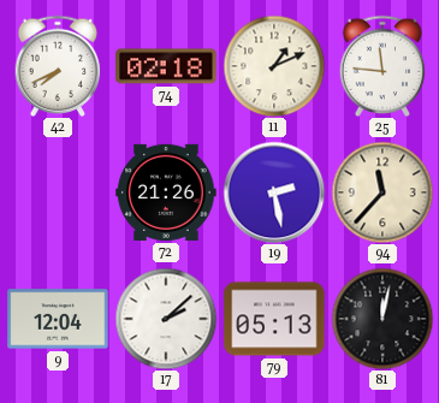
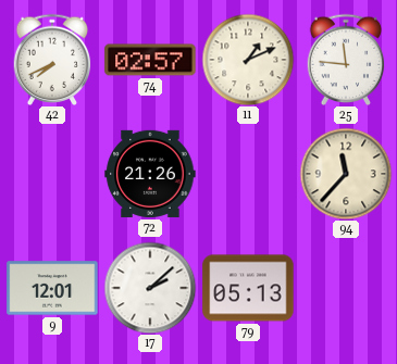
74: 02:18 -> 02:57 (150, 60)
19: 2:28 -> none (274, 192)
9: 12:04 -> 12:01 (52, 288)
81: 12:02 -> none (382, 319)
